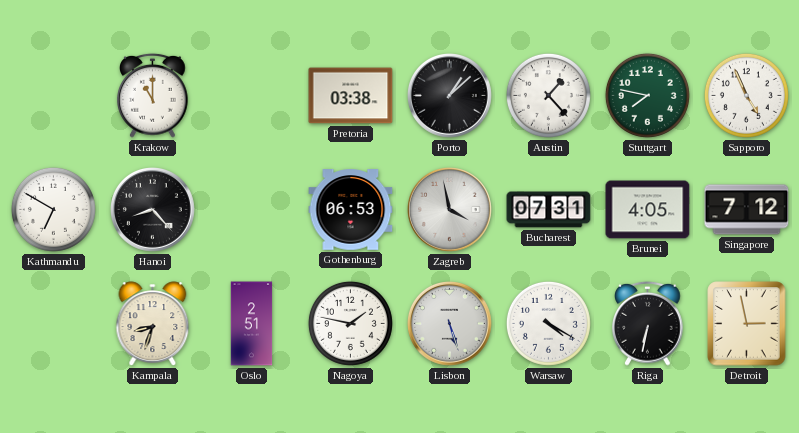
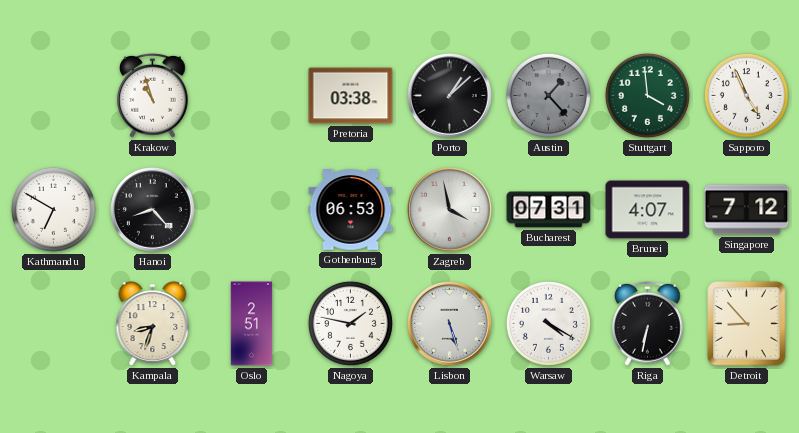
Krakow: 11:00 -> 10:57 (153, 95)
Austin dial: white -> grey (548, 95)
Stuttgart: 7:47 -> 3:59 (647, 95)
Brunei: 4:05 -> 4:07 (648, 210)
Detroit: 2:58 -> 8:53 (747, 324)
